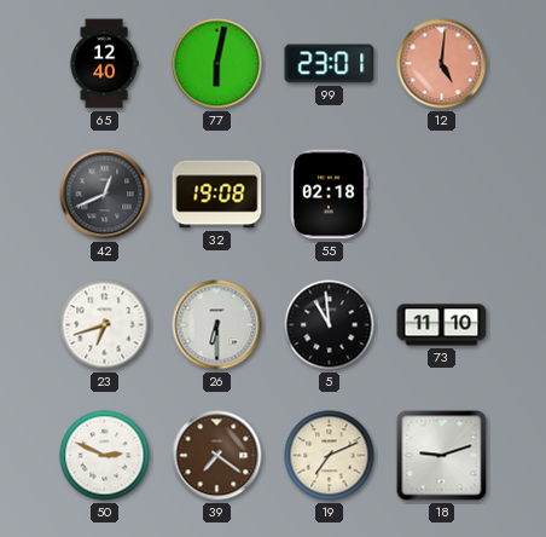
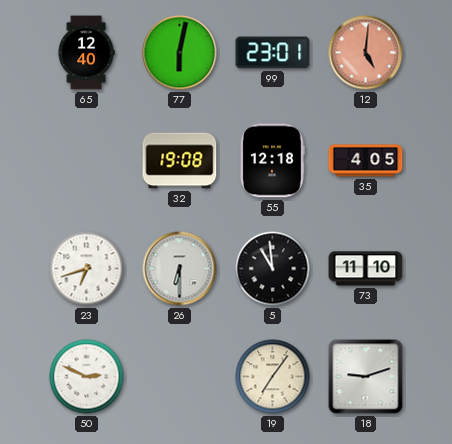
42: 12:41 -> none (105, 195)
55: 02:18 -> 12:18 (272, 161)
35: none -> 4:05 (366, 161)
39: 7:21 -> none (217, 456)
19: 7:11 -> 7:06 (273, 377)
